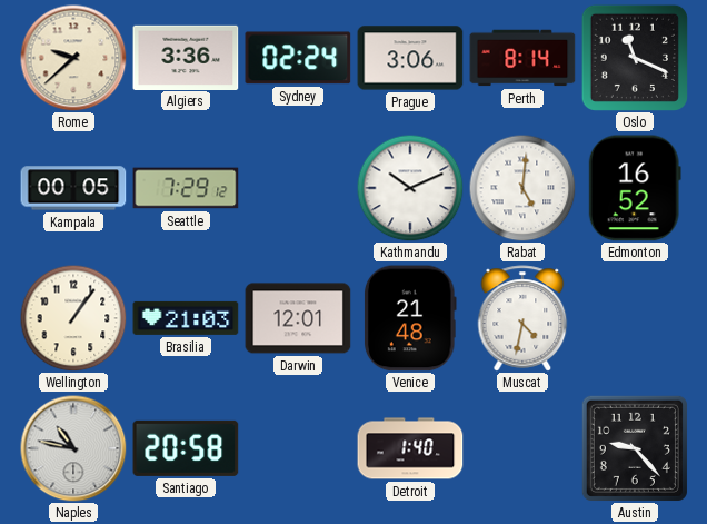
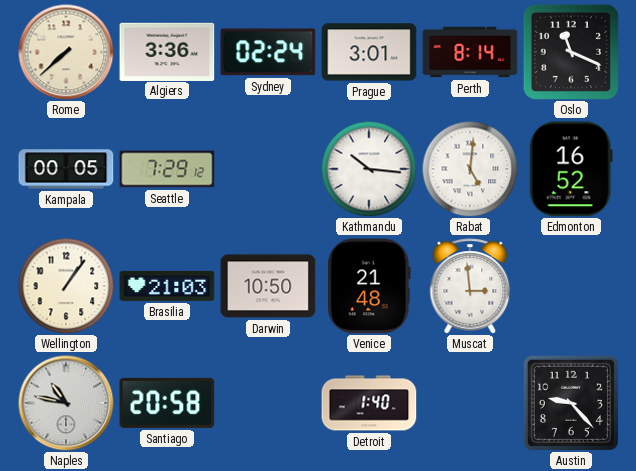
Rome: 9:38 -> 7:38 (66, 52)
Prague: 3:06 -> 3:01 (369, 52)
Kathmandu: 10:11 -> 10:16 (369, 169)
Darwin: 12:01 -> 10:50 (268, 286)
Muscat: 4:32 -> 2:59 (470, 286)
